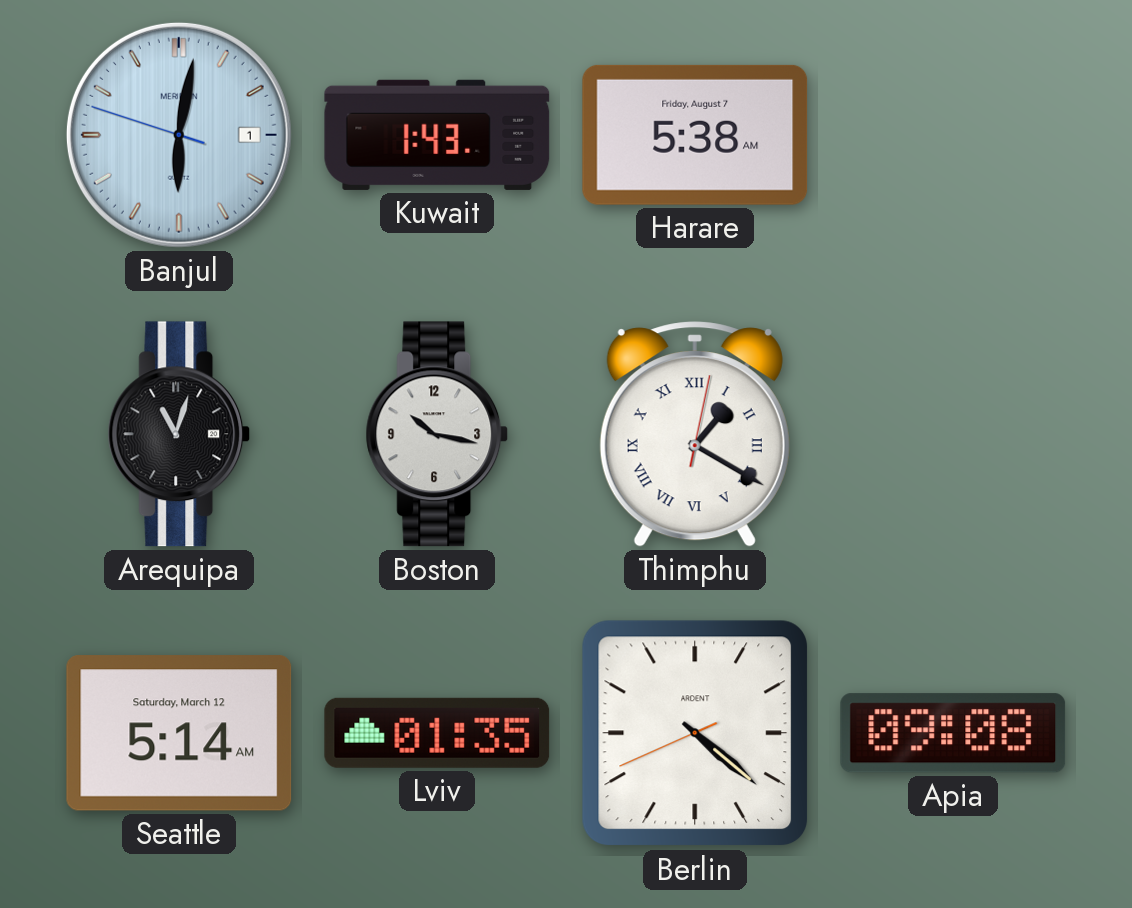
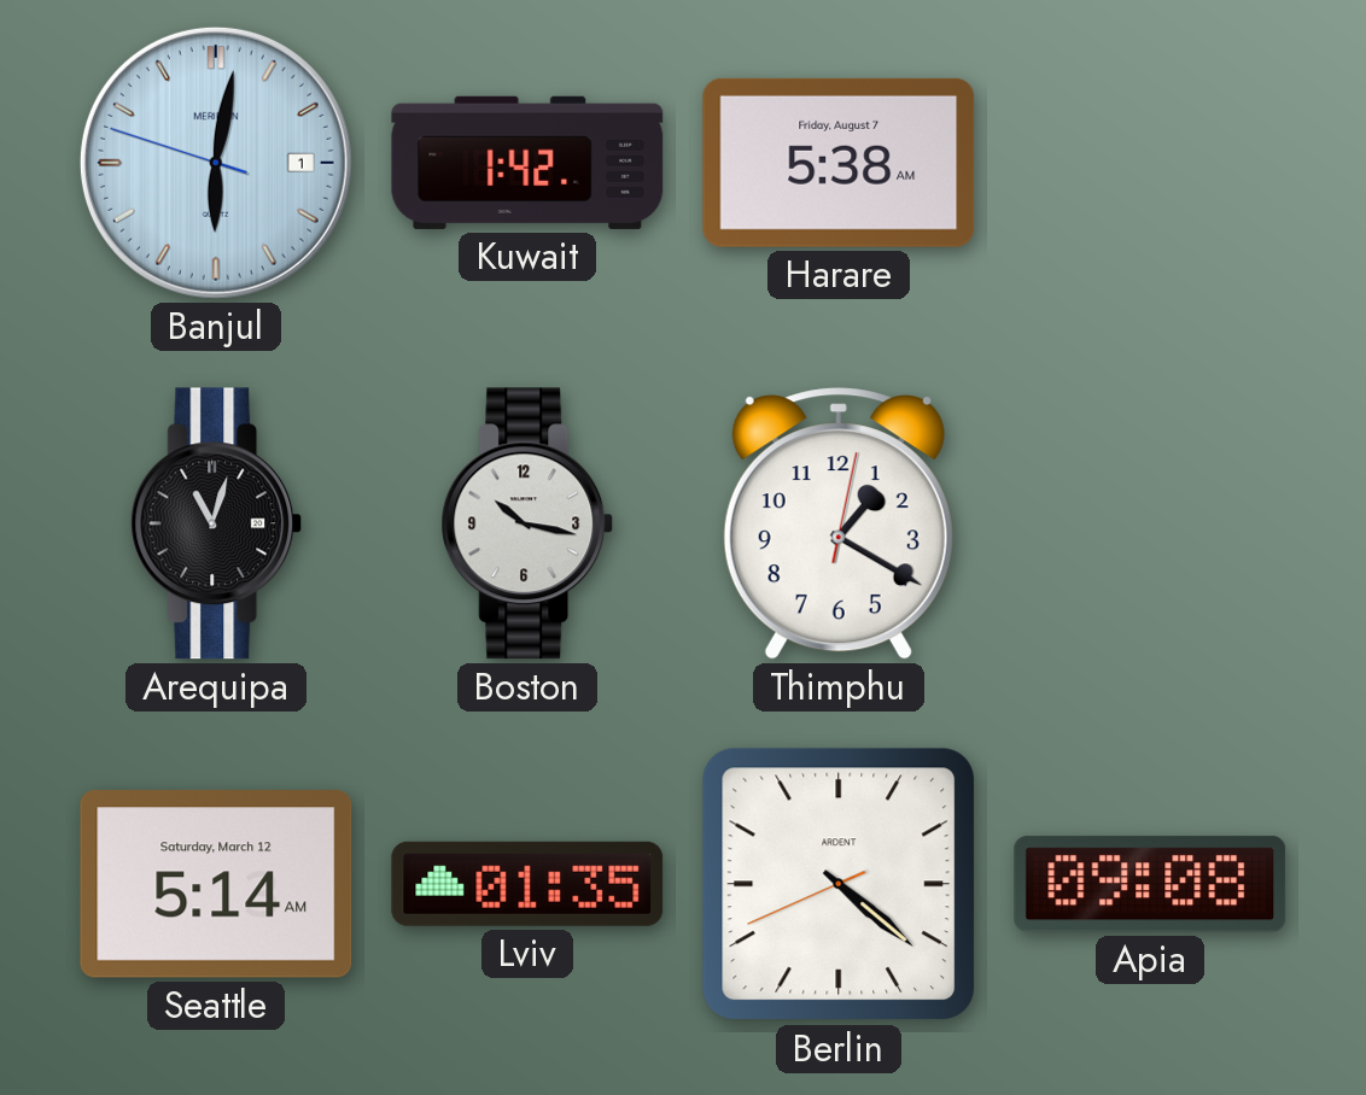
Kuwait: 1:43 -> 1:42 (527, 163)
Thimphu numerals: Roman -> Arabic (839, 523)
